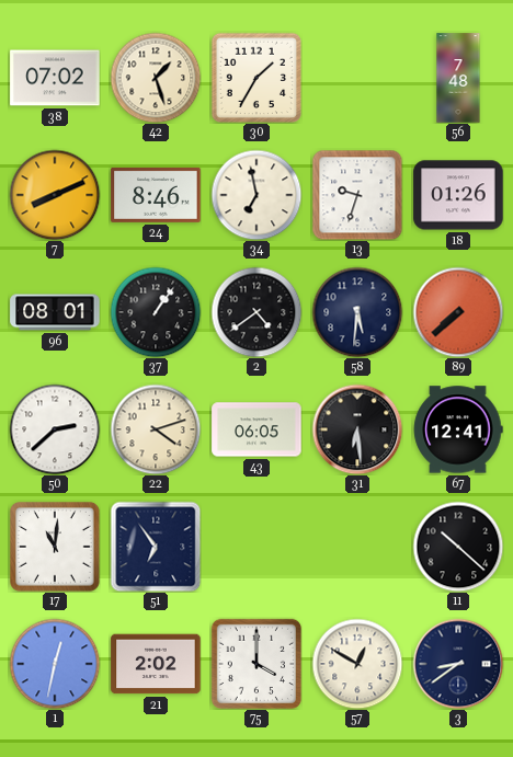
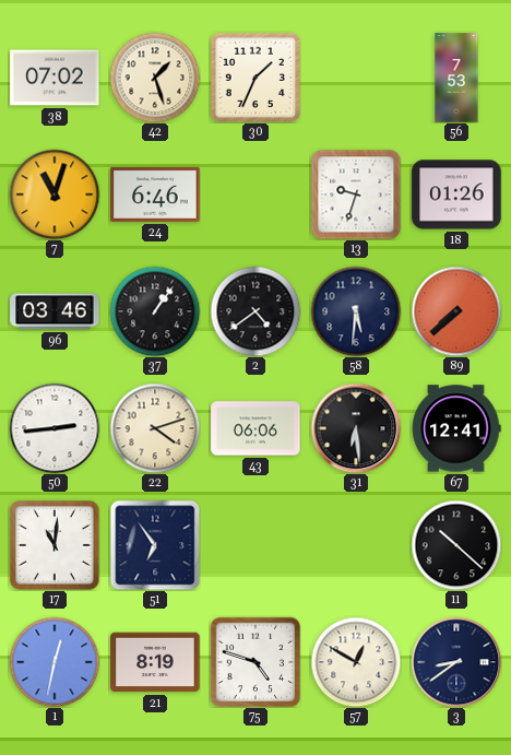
30: 1:35 -> 1:34 (254, 76)
56: 7:48 -> 7:53 (456, 78)
7: 8:11 -> 11:03 (55, 194)
24: 8:46 -> 6:46 (155, 194)
34: 6:58 -> none (256, 195)
96: 08:01 -> 03:46 (55, 311)
50: 2:38 -> 2:44 (55, 428)
43: 06:05 -> 06:06 (255, 428)
21: 2:02 -> 8:19 (155, 662)
75: 4:00 -> 4:48 (254, 661)
